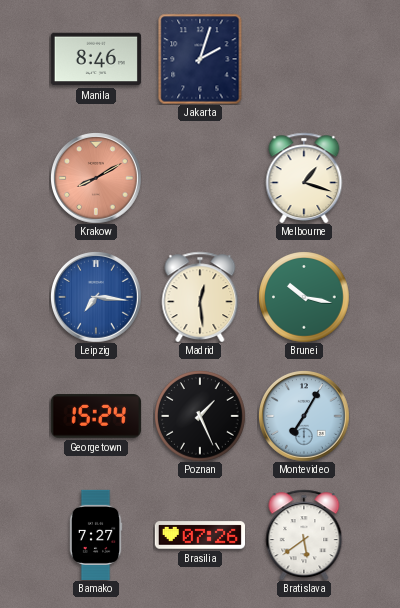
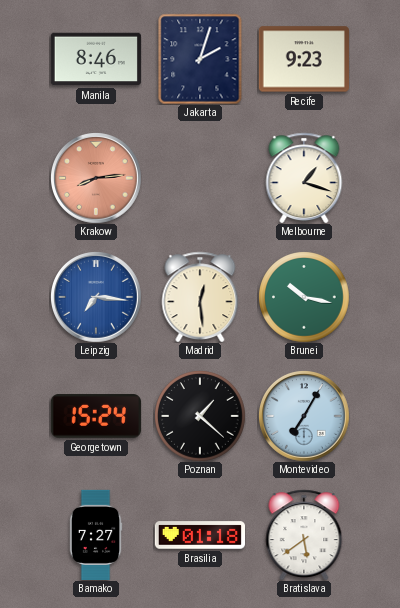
Recife: none -> 9:23 (304, 59)
Krakow: 8:10 -> 8:14 (96, 178)
Poznan: 1:26 -> 1:22 (200, 416)
Brasilia: 07:26 -> 01:18 (199, 535)
